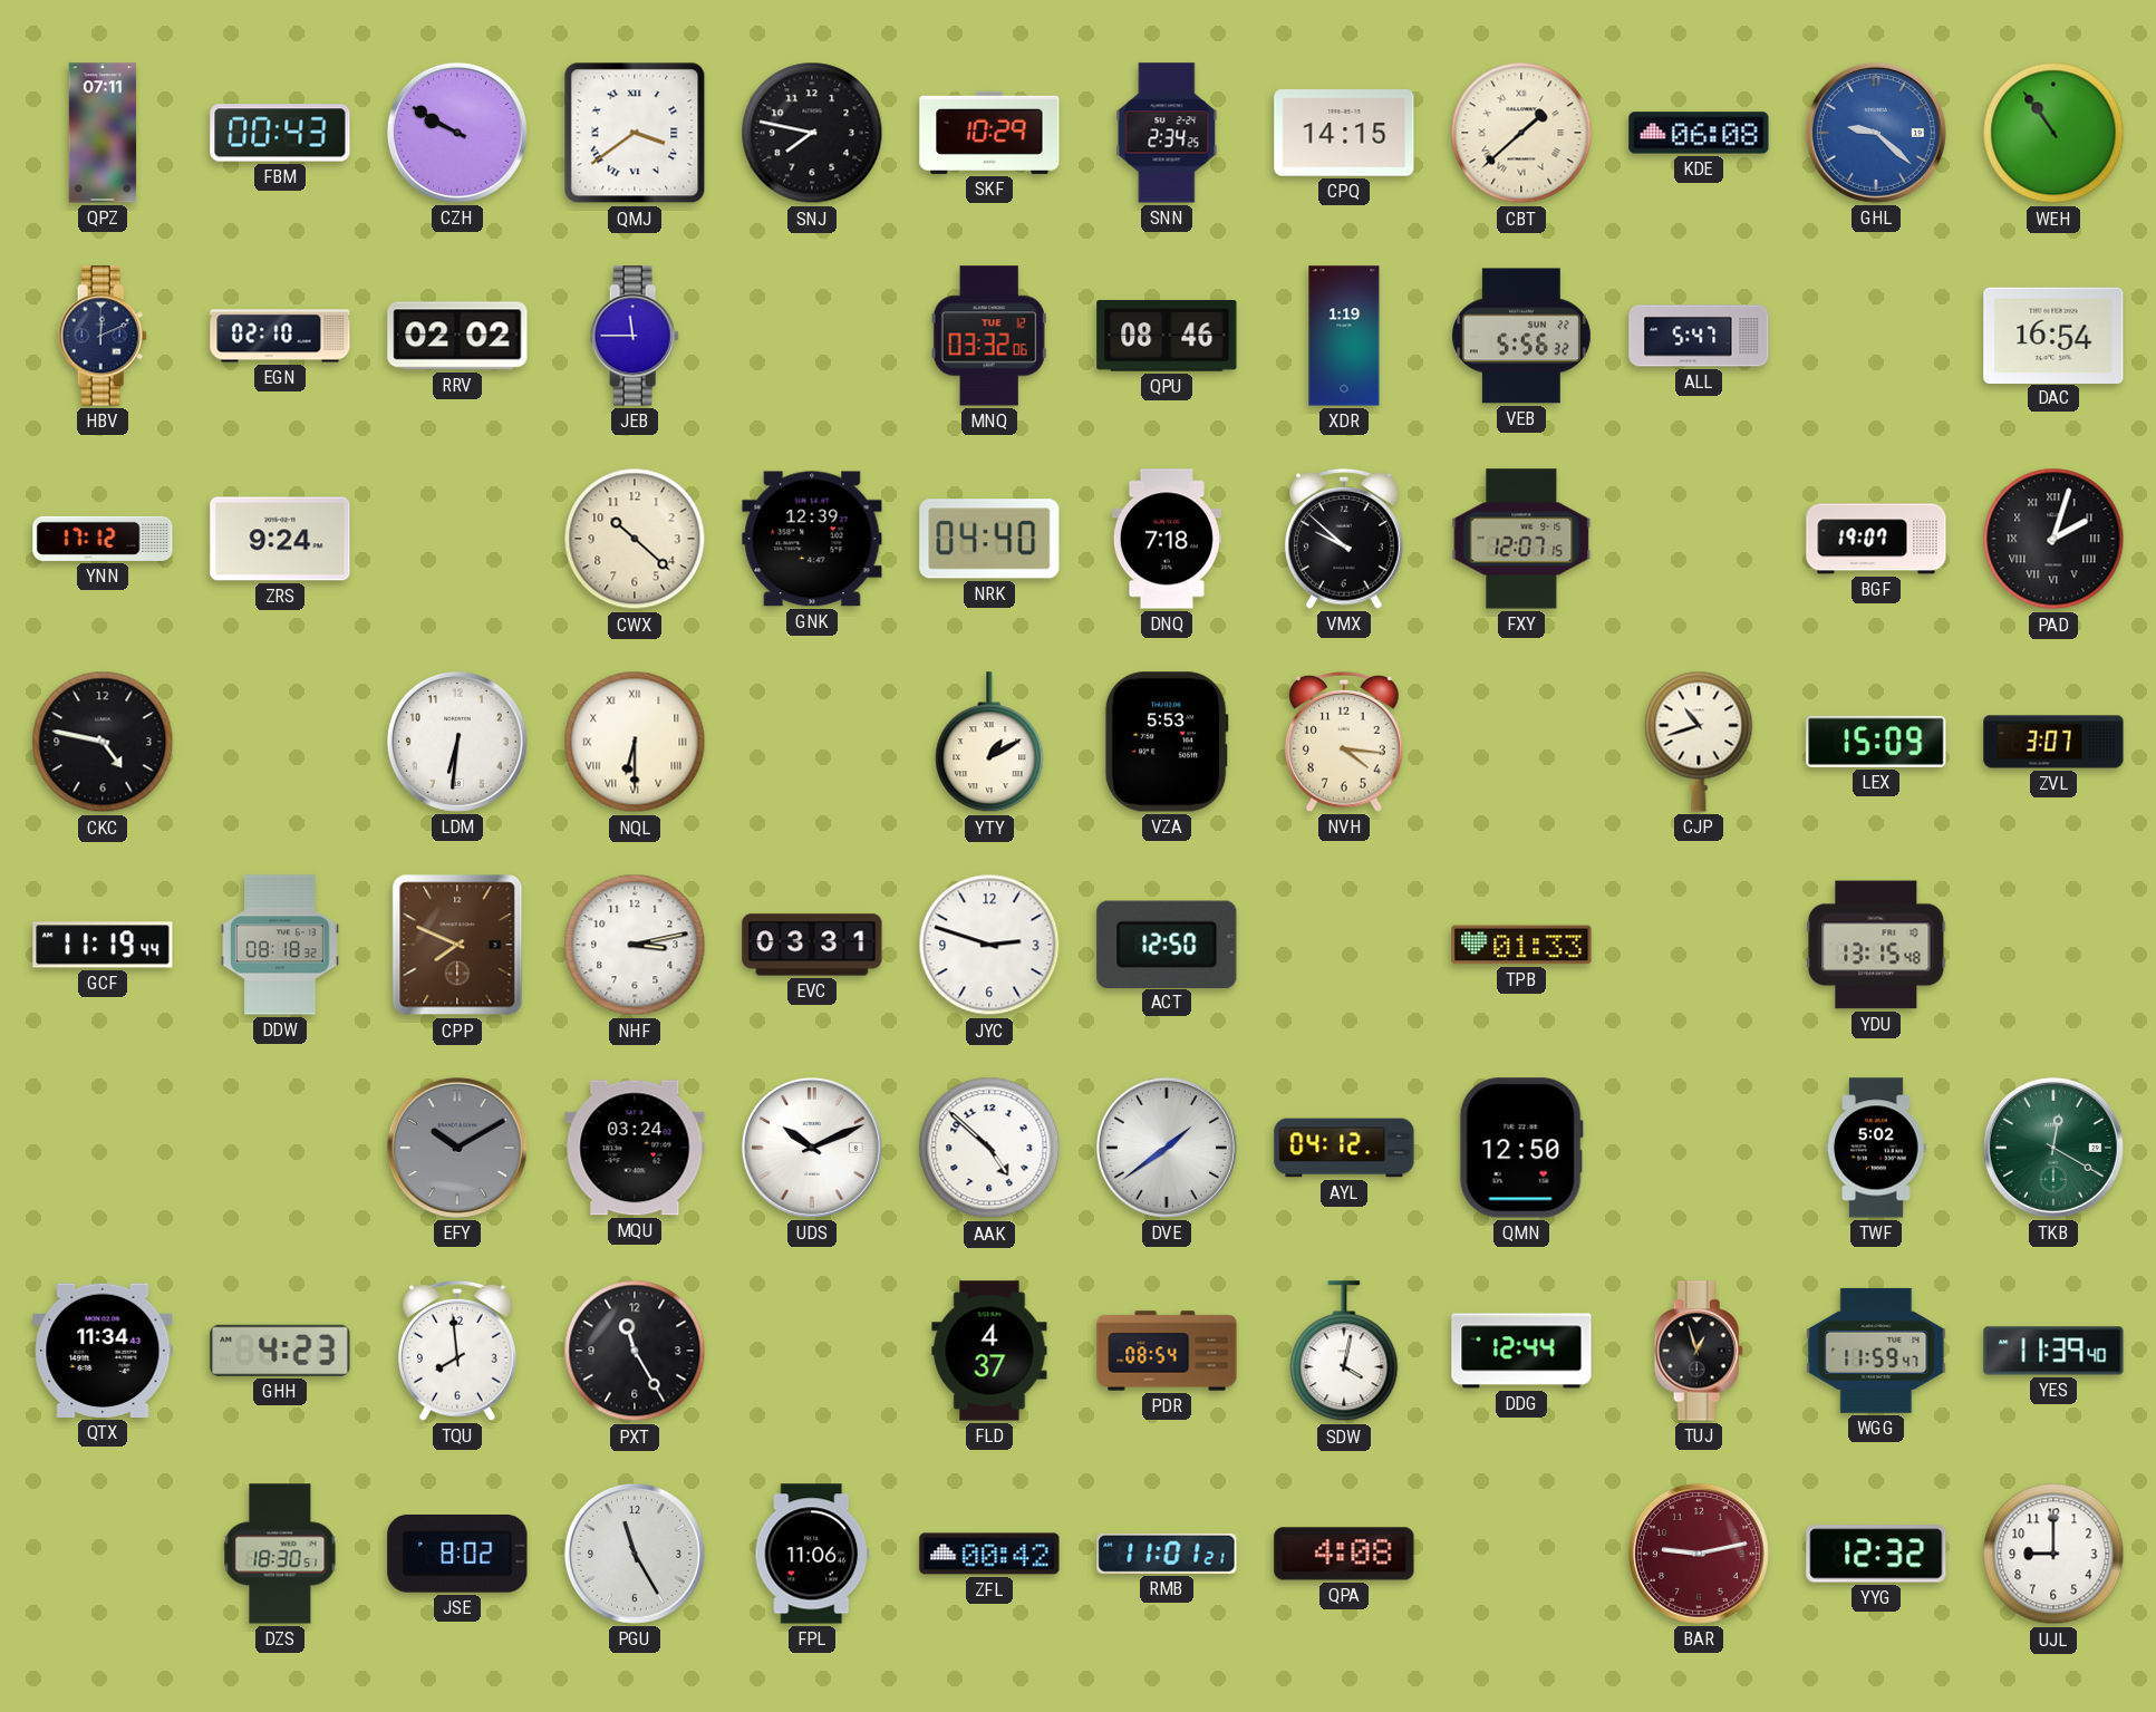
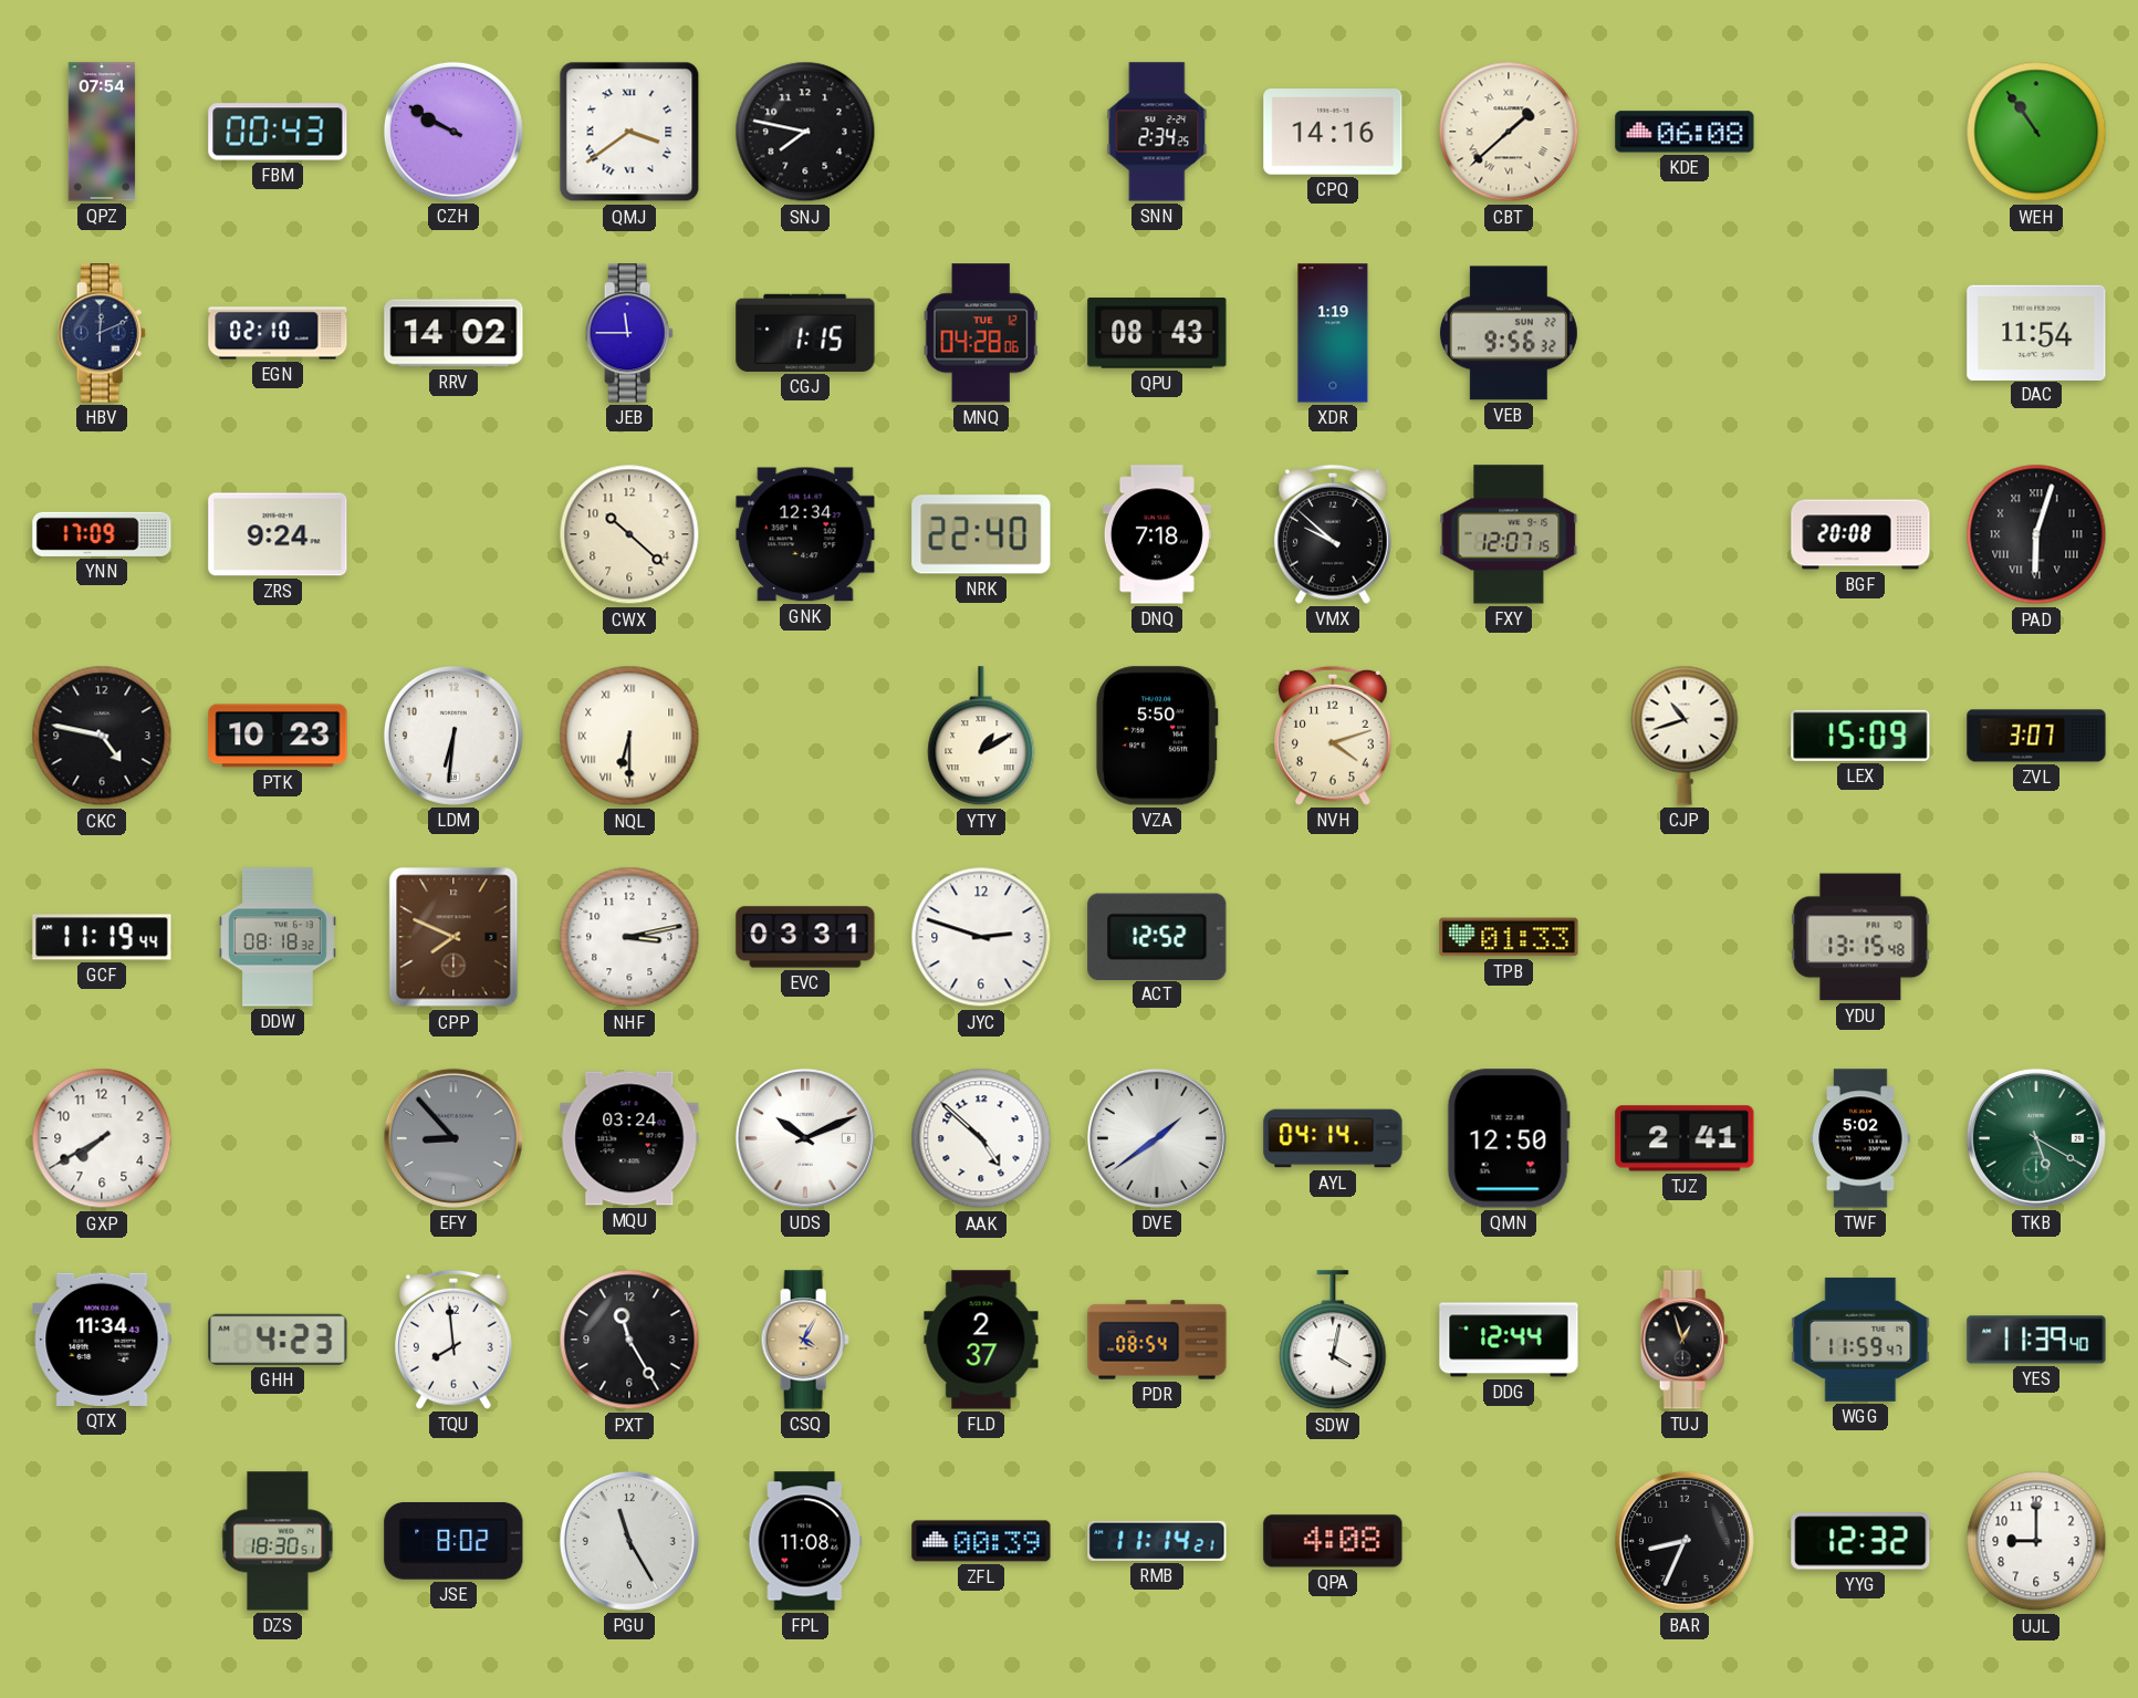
QPZ: 07:11 -> 07:54 (102, 132)
SKF: 10:29 -> none (989, 133)
CPQ: 14:15 -> 14:16 (1333, 132)
GHL: 9:22 -> none (1876, 133)
RRV: 02:02 -> 14:02 (453, 333)
CGJ: none -> 1:15 (805, 333)
MNQ: 03:32 -> 04:28 (981, 333)
QPU: 08:46 -> 08:43 (1157, 333)
VEB: 5:56 -> 9:56 (1509, 333)
ALL: 5:47 -> none (1699, 336)
DAC: 16:54 -> 11:54 (2036, 332)
YNN: 17:12 -> 17:09 (102, 534)
GNK: 12:39 -> 12:34 (805, 534)
NRK: 04:40 -> 22:40 (981, 534)
BGF: 19:07 -> 20:08 (1860, 534)
PAD: 2:03 -> 6:03 (2036, 534)
PTK: none -> 10:23 (278, 736)
VZA: 5:53 -> 5:50 (1157, 736)
NVH: 4:16 -> 4:12 (1334, 736)
ACT: 12:50 -> 12:52 (1157, 936)
GXP: none -> 7:40 (102, 1138)
EFY: 10:10 -> 8:53 (453, 1138)
AYL: 04:12 -> 04:14 (1333, 1138)
TJZ: none -> 2:41 (1685, 1138)
TKB: 12:20 -> 5:20 (2036, 1138)
CSQ: none -> 4:05 (805, 1340)
FLD: 4:37 -> 2:37 (981, 1340)
FPL: 11:06 -> 11:08 (805, 1541)
ZFL: 00:42 -> 00:39 (981, 1541)
RMB: 11:01 -> 11:14 (1157, 1541)
BAR: 9:13 -> 8:34 (1685, 1541)
BAR dial: burgundy -> black (1685, 1541)
